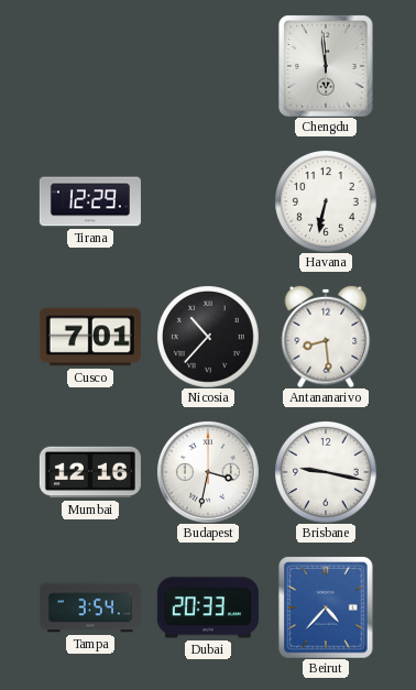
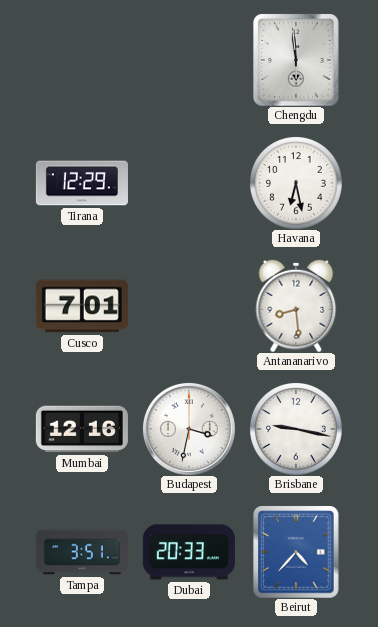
Havana: 6:32 -> 6:28 (296, 183)
Nicosia: 10:37 -> none (208, 337)
Tampa: 3:54 -> 3:51 (82, 552)
